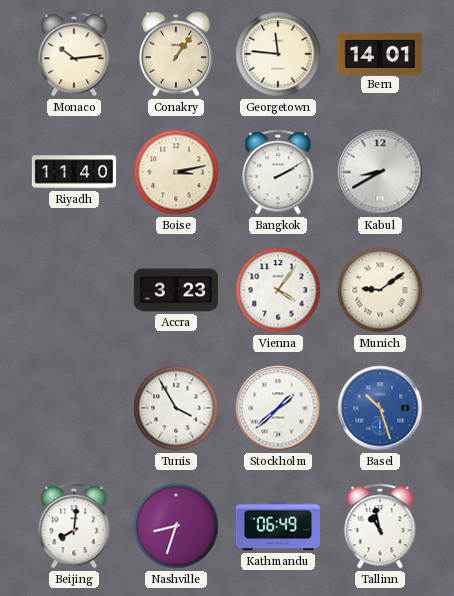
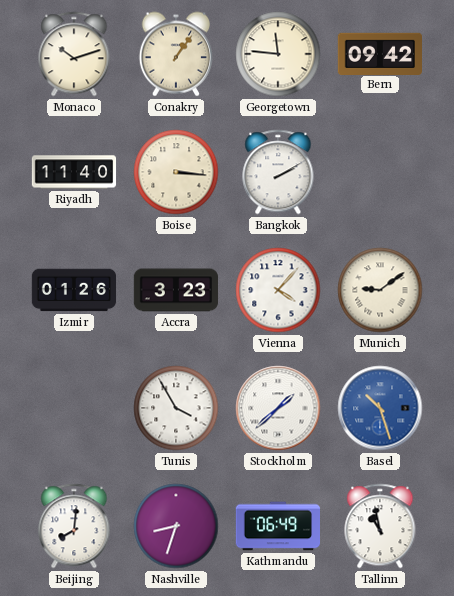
Monaco: 10:14 -> 10:12 (74, 54)
Bern: 14:01 -> 09:42 (379, 53)
Boise: 3:13 -> 3:16 (176, 172)
Kabul: 8:40 -> none (380, 172)
Izmir: none -> 01:26 (74, 290)
Vienna: 4:06 -> 4:07 (278, 290)
